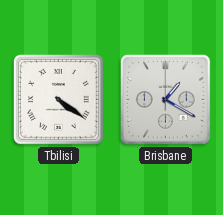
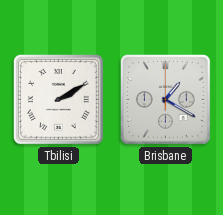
Tbilisi: 4:21 -> 2:10 (58, 99)
